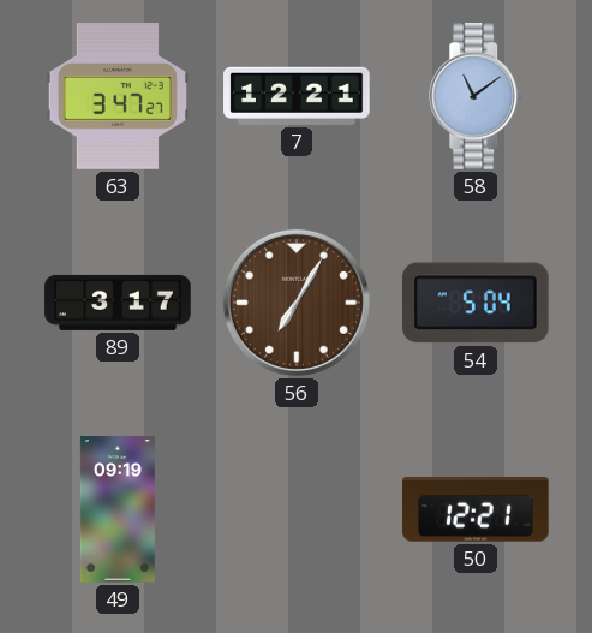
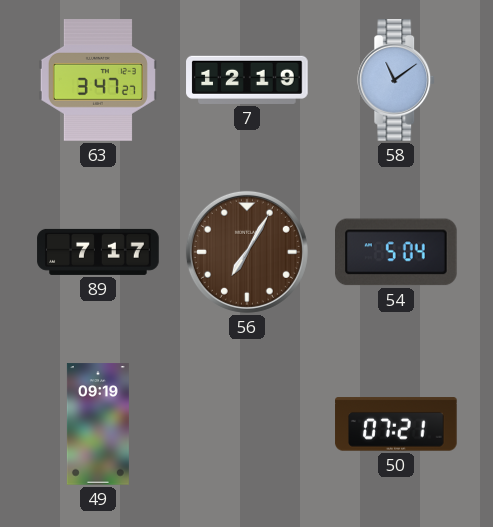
7: 12:21 -> 12:19 (247, 80)
89: 3:17 -> 7:17 (98, 252)
50: 12:21 -> 07:21 (396, 424)
